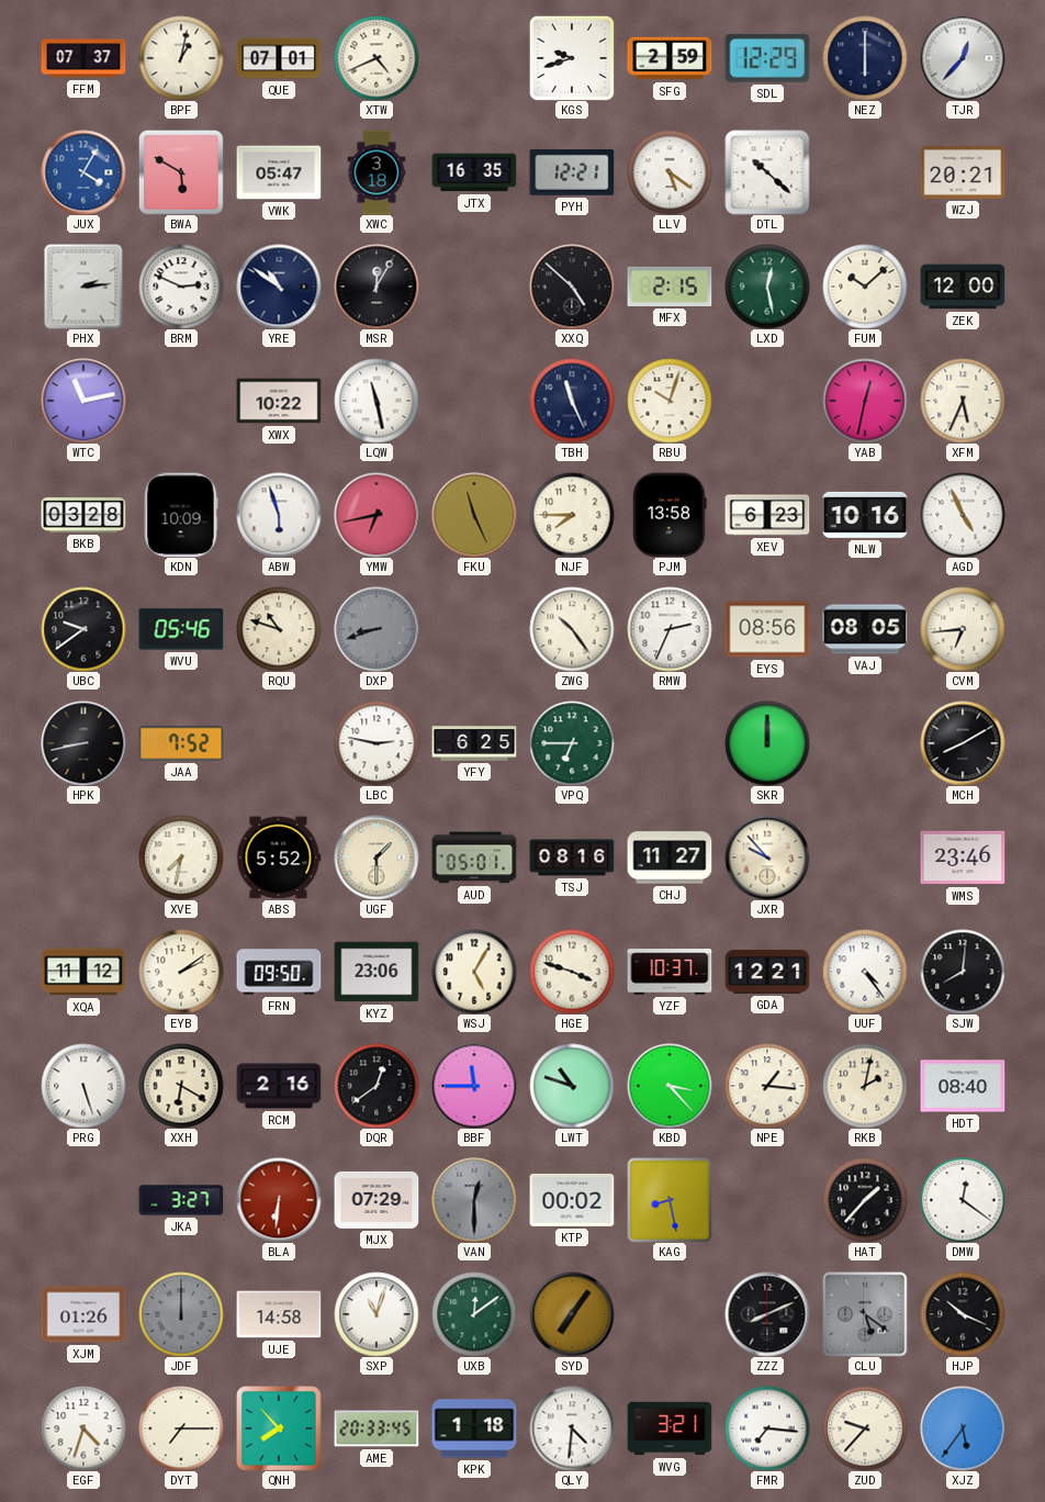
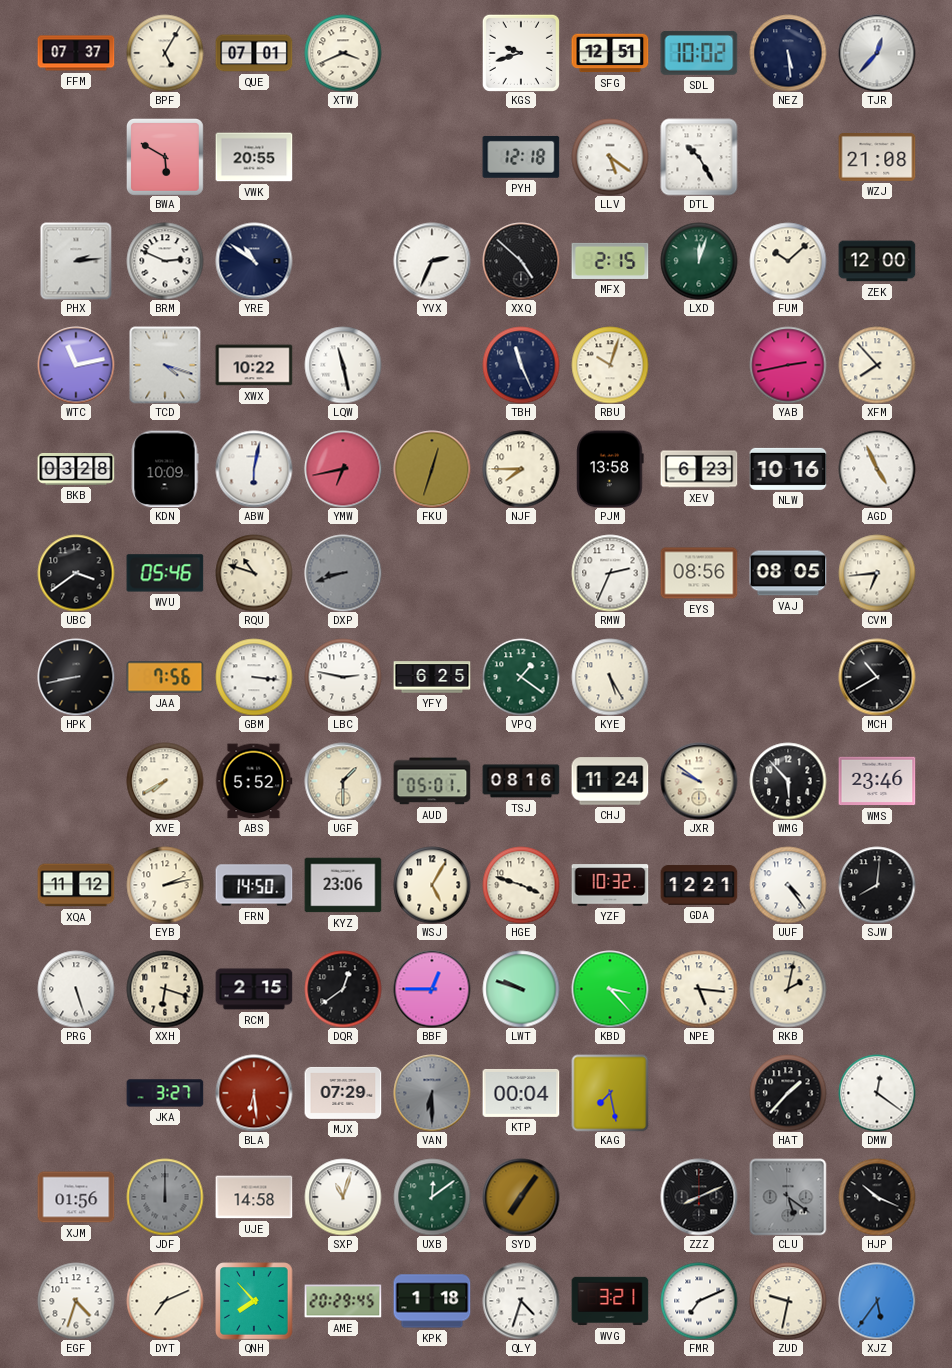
BPF: 1:02 -> 5:05 (165, 53)
XTW: 4:41 -> 3:41 (343, 53)
SFG: 2:59 -> 12:51 (610, 53)
SDL: 12:29 -> 10:02 (699, 53)
NEZ: 6:00 -> 5:29 (788, 53)
JUX: 4:05 -> none (83, 172)
VWK: 05:47 -> 20:55 (254, 157)
XWC: 3:18 -> none (377, 172)
JTX: 16:35 -> none (474, 172)
PYH: 12:21 -> 12:18 (521, 157)
DTL: 10:22 -> 10:25 (699, 157)
WZJ: 20:21 -> 21:08 (877, 158)
MSR: 12:05 -> none (377, 287)
YVX: none -> 2:34 (432, 261)
LXD: 12:28 -> 12:03 (699, 261)
TCD: none -> 4:18 (165, 365)
YAB: 12:32 -> 2:43 (788, 365)
XFM: 5:34 -> 7:53 (877, 365)
ABW: 5:57 -> 6:02 (254, 469)
FKU: 11:26 -> 12:33 (432, 469)
UBC: 9:39 -> 3:39 (76, 573)
ZWG: 10:24 -> none (572, 629)
JAA: 7:52 -> 7:56 (165, 677)
GBM: none -> 3:16 (254, 677)
VPQ: 6:45 -> 1:21 (521, 677)
KYE: none -> 5:25 (610, 677)
SKR: 12:00 -> none (767, 743)
MCH: 8:10 -> 10:40 (877, 677)
XVE: 7:32 -> 7:40 (165, 781)
CHJ: 11:27 -> 11:24 (610, 781)
JXR: 9:53 -> 9:51 (699, 781)
WMG: none -> 5:53 (788, 781)
EYB: 2:09 -> 2:13 (165, 885)
FRN: 09:50 -> 14:50 (254, 885)
YZF: 10:37 -> 10:32 (610, 885)
XXH: 6:20 -> 6:18 (165, 989)
RCM: 2:16 -> 2:15 (254, 989)
BBF: 11:45 -> 12:45 (432, 989)
LWT: 10:48 -> 9:48 (521, 989)
NPE: 1:16 -> 5:16 (699, 989)
HDT: 08:40 -> none (963, 1086)
BLA: 6:31 -> 6:29 (254, 1093)
VAN: 12:30 -> 6:30 (432, 1093)
KTP: 00:02 -> 00:04 (521, 1093)
KAG: 8:28 -> 7:28 (610, 1093)
XJM: 01:26 -> 01:56 (76, 1197)
DYT: 7:15 -> 7:11 (165, 1301)
AME: 20:33 -> 20:29 (343, 1301)
QLY: 4:31 -> 4:33 (521, 1301)
FMR: 7:16 -> 7:11 (699, 1301)
ZUD: 9:37 -> 9:32 (788, 1301)
